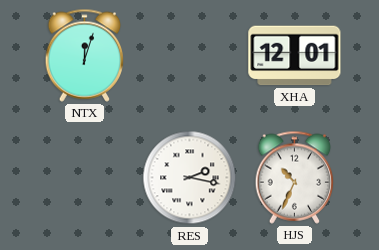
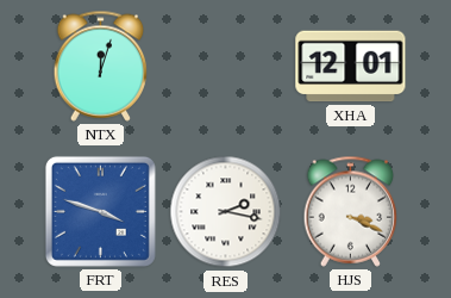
FRT: none -> 3:48 (100, 211)
HJS: 10:34 -> 3:19 (351, 211)
